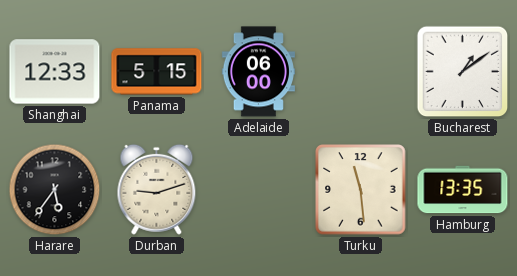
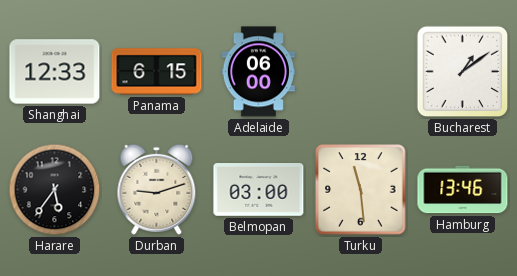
Panama: 5:15 -> 6:15 (157, 72)
Belmopan: none -> 03:00 (259, 190)
Hamburg: 13:35 -> 13:46 (463, 190)
